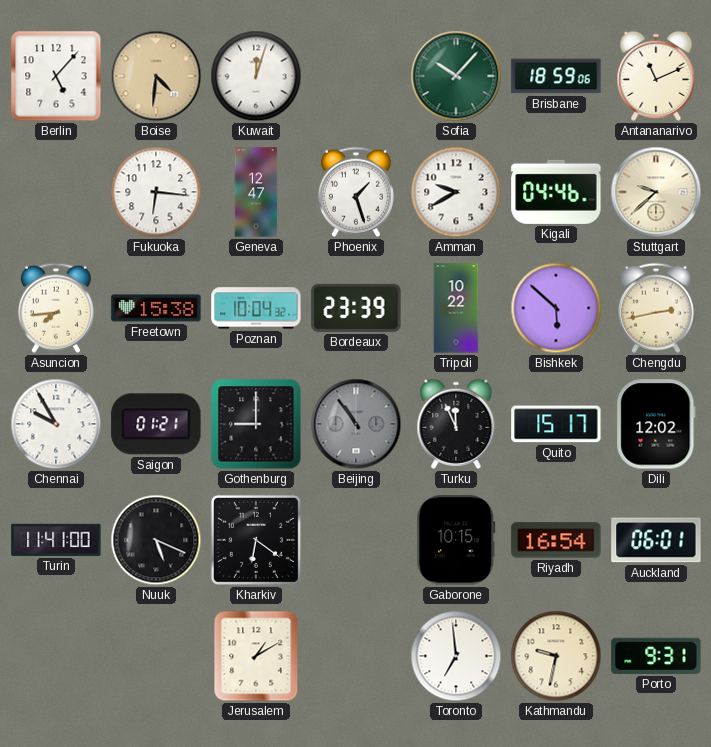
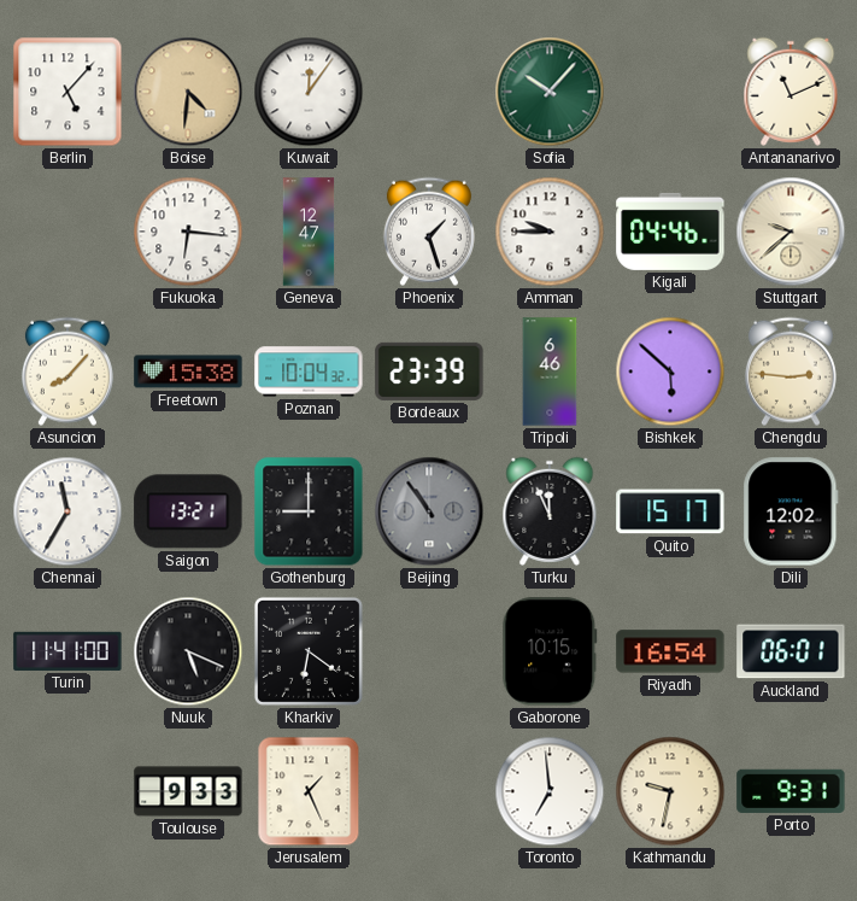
Kuwait: 12:03 -> 12:06 (309, 92)
Brisbane: 18:59 -> none (556, 76)
Amman: 9:40 -> 9:45 (550, 232)
Asuncion: 7:44 -> 8:07 (67, 371)
Tripoli: 10:22 -> 6:46 (550, 371)
Chengdu: 2:43 -> 2:46 (791, 371)
Chennai: 9:55 -> 11:35 (67, 511)
Saigon: 01:21 -> 13:21 (188, 511)
Toulouse: none -> 9:33 (188, 791)
Jerusalem: 1:10 -> 1:26 (309, 791)
